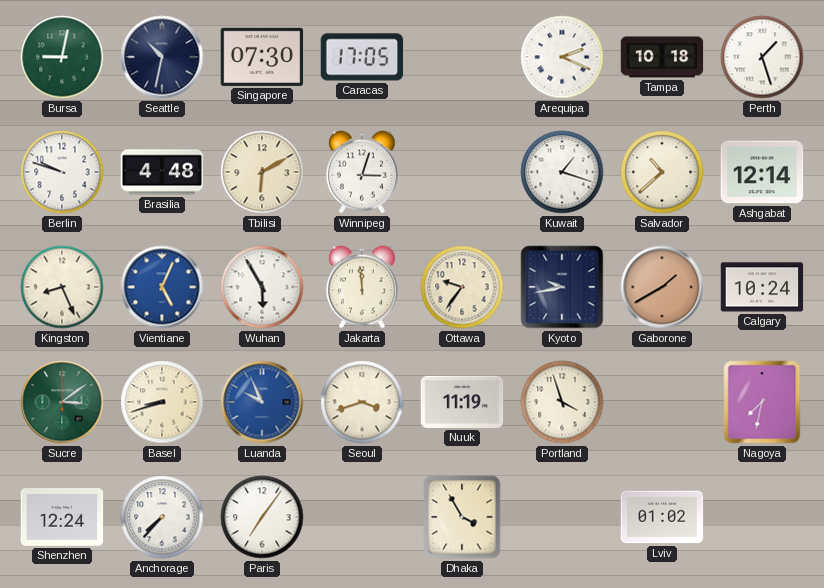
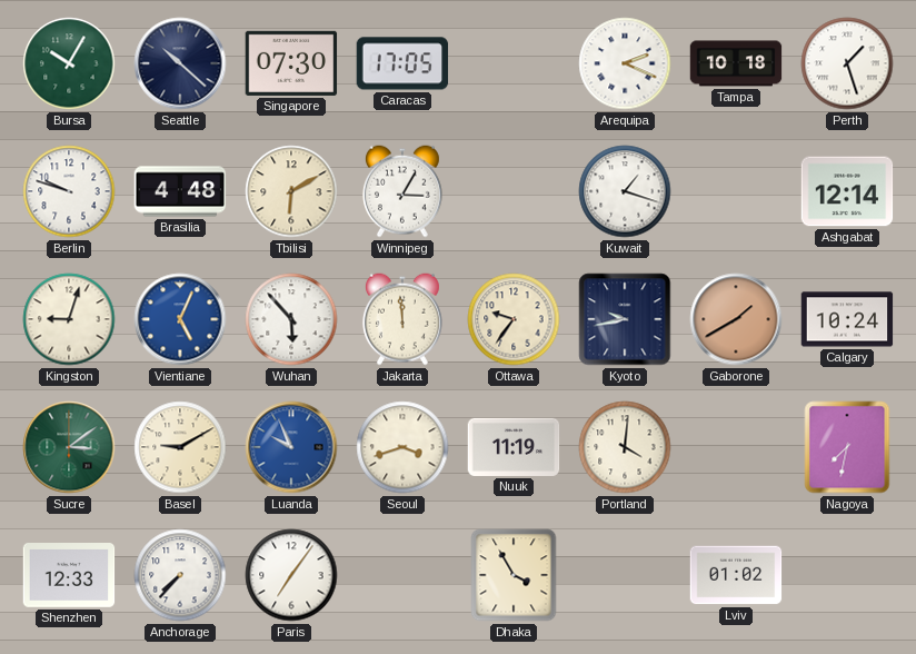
Bursa: 9:02 -> 10:05 (69, 63)
Seattle: 10:32 -> 10:22 (180, 63)
Winnipeg: 3:03 -> 3:05 (402, 191)
Salvador: 10:38 -> none (662, 172)
Kingston: 8:26 -> 9:03 (69, 319)
Wuhan: 5:55 -> 5:53 (291, 319)
Basel: 8:42 -> 9:10 (180, 447)
Portland: 3:57 -> 4:01 (625, 447)
Shenzhen: 12:24 -> 12:33 (69, 576)
